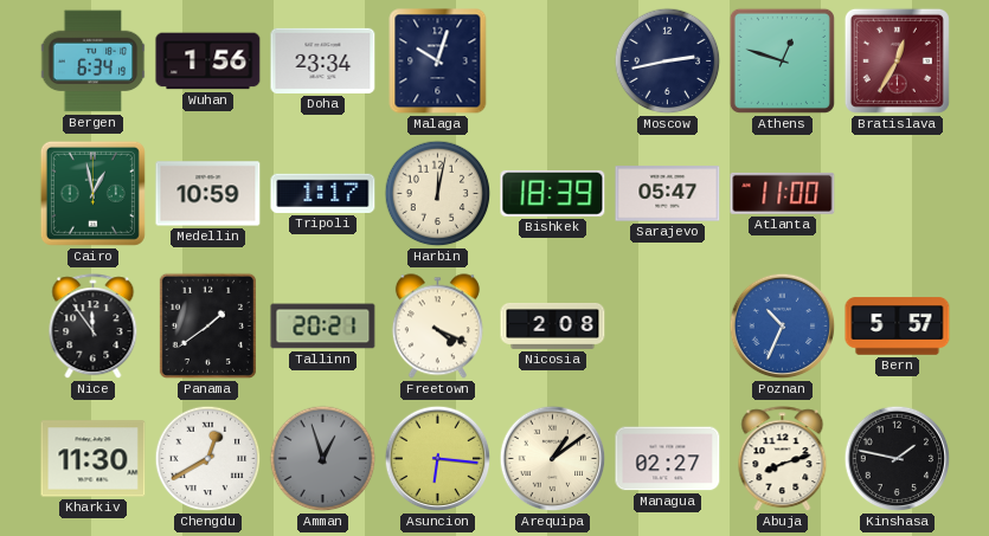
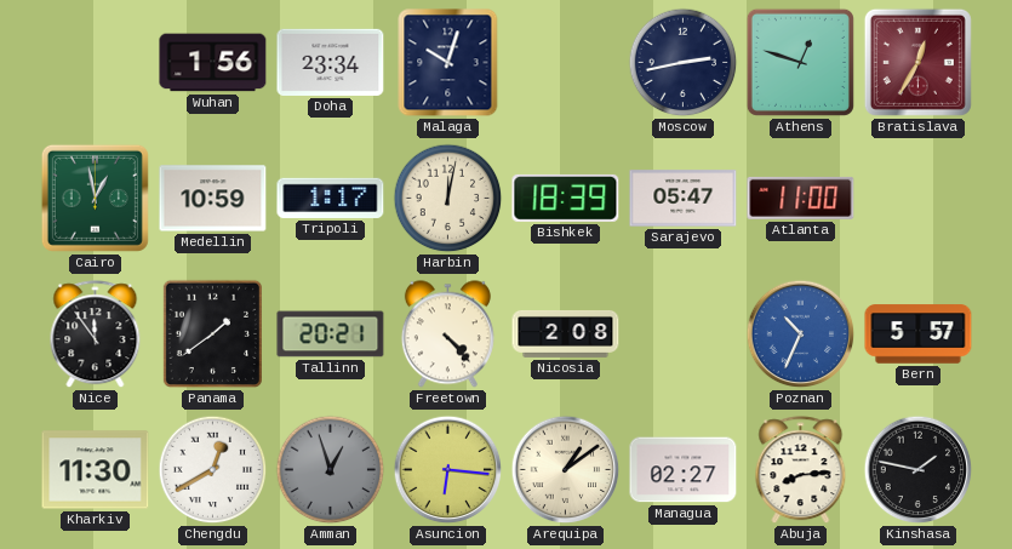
Bergen: 6:34 -> none (94, 62)
Freetown: 4:19 -> 4:23 (447, 334)
Abuja: 8:12 -> 8:14 (801, 470)
